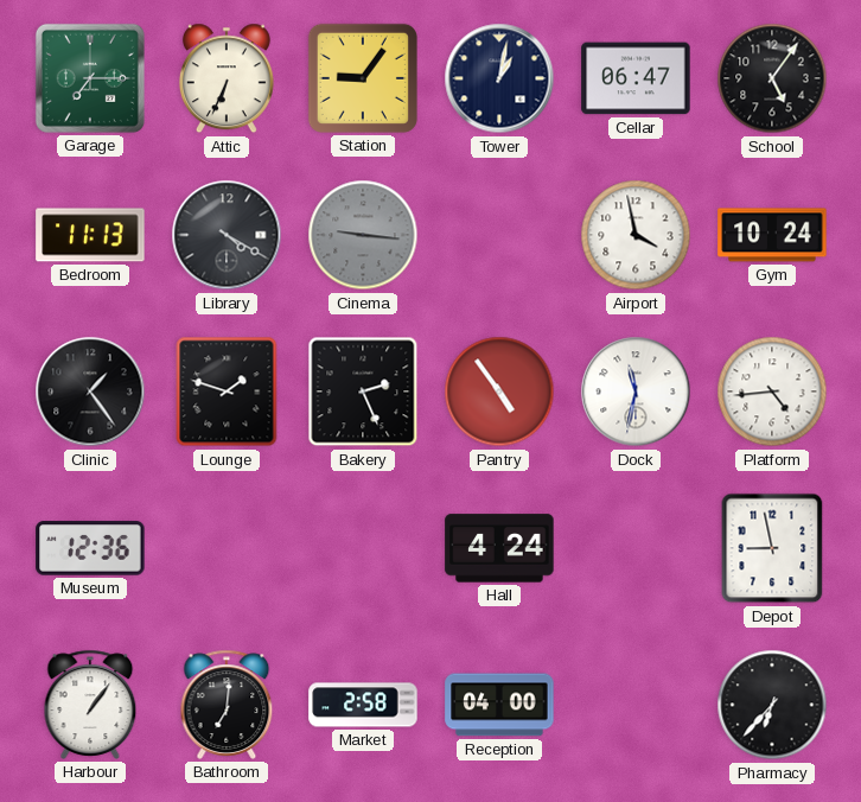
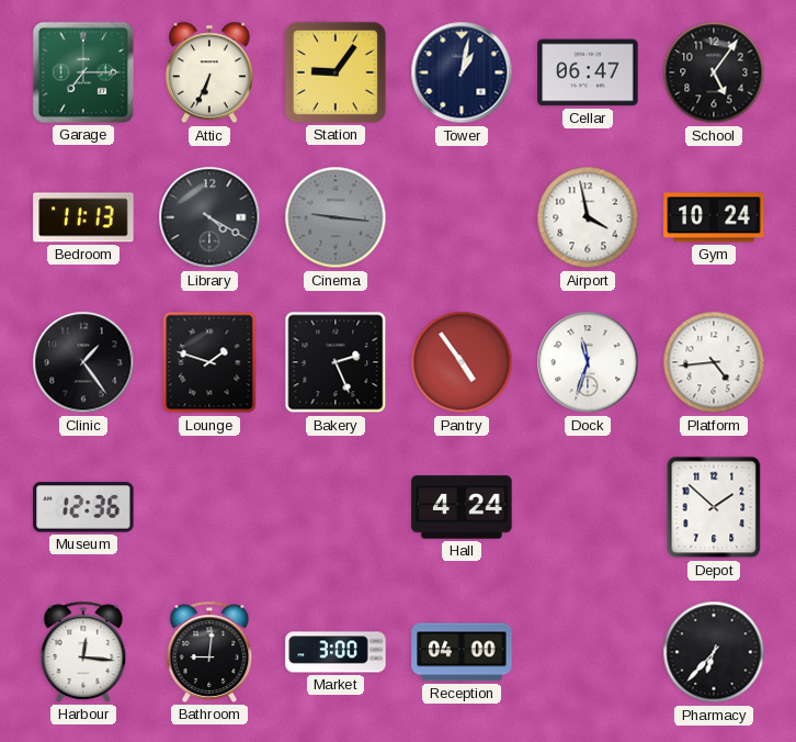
Dock: 11:32 -> 11:33 (588, 362)
Depot: 8:58 -> 1:52 (714, 507)
Harbour: 1:06 -> 12:16 (83, 652)
Bathroom: 7:01 -> 9:01 (209, 652)
Market: 2:58 -> 3:00 (336, 652)
